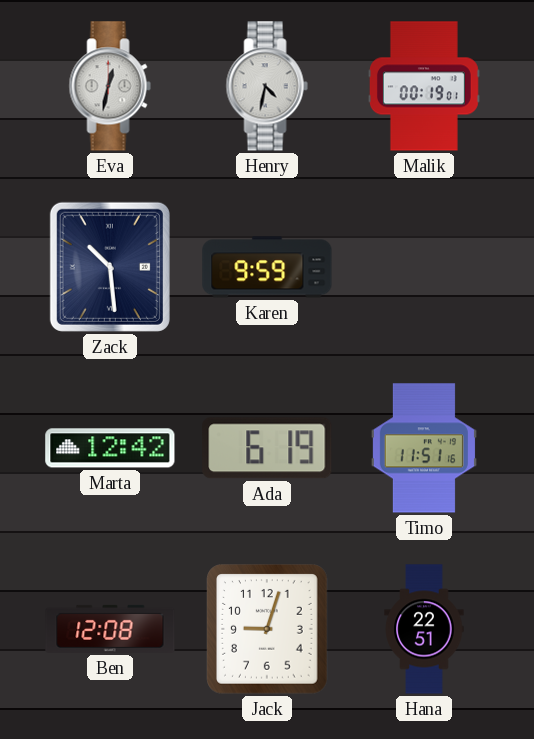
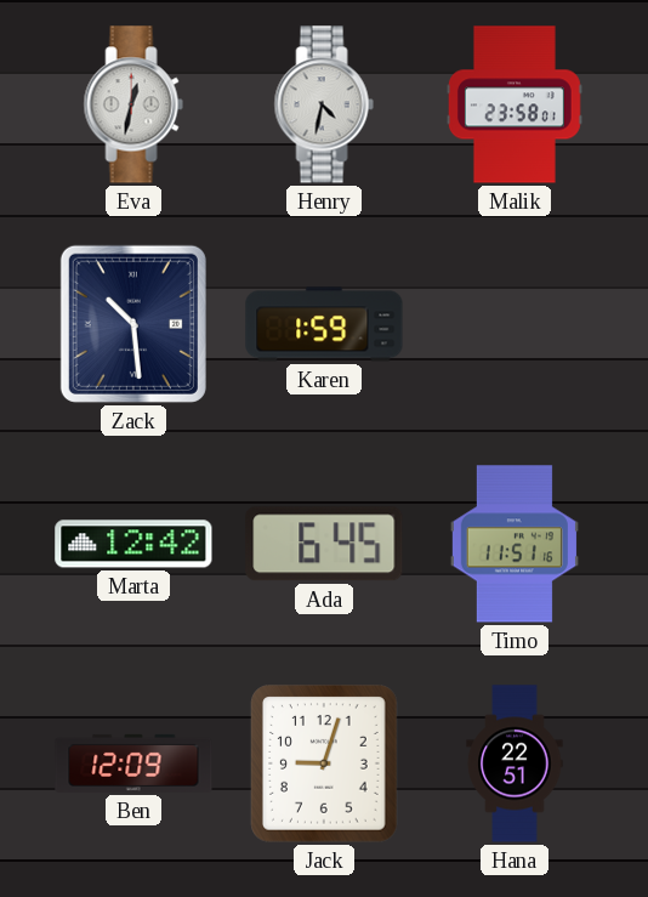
Malik: 00:19 -> 23:58 (515, 104)
Karen: 9:59 -> 1:59 (324, 324)
Ada: 6:19 -> 6:45 (324, 544)
Ben: 12:08 -> 12:09 (133, 763)
